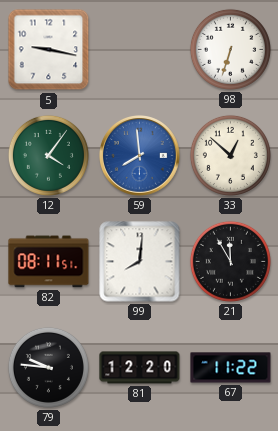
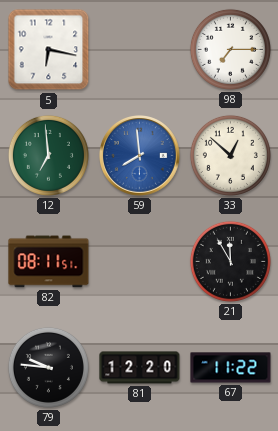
5: 9:17 -> 6:17 (49, 50)
98: 6:33 -> 7:15 (230, 49)
12: 4:06 -> 6:59 (48, 155)
99: 8:01 -> none (140, 262)
